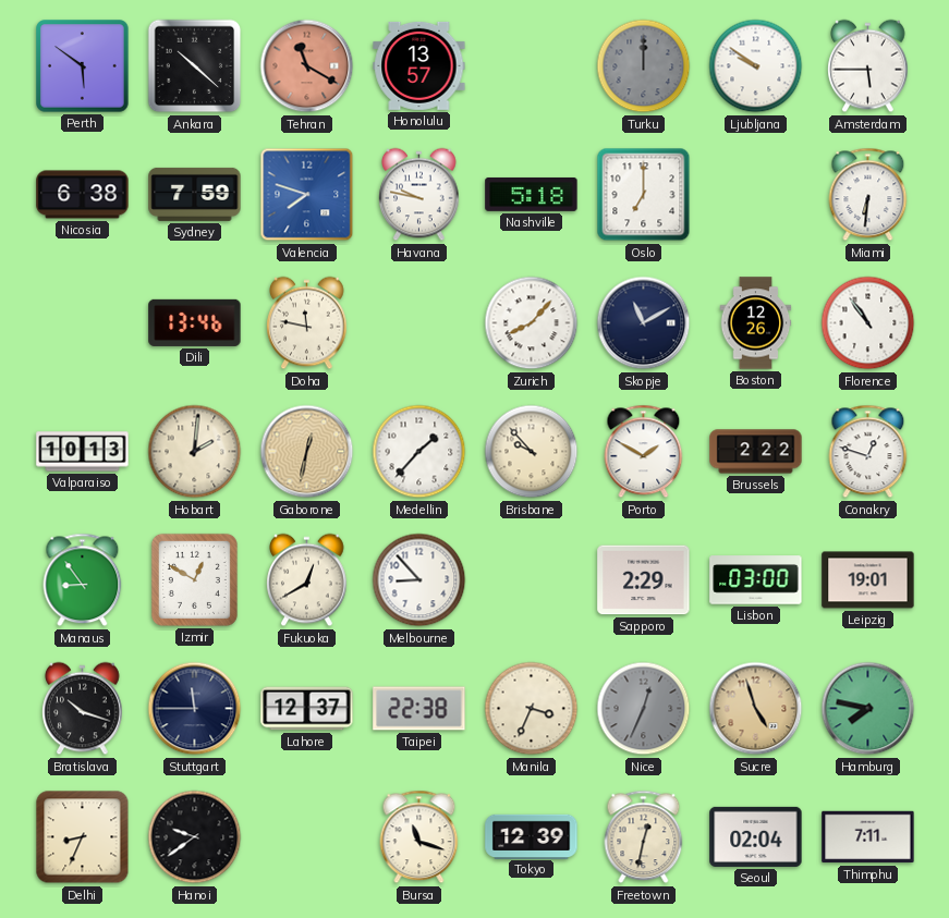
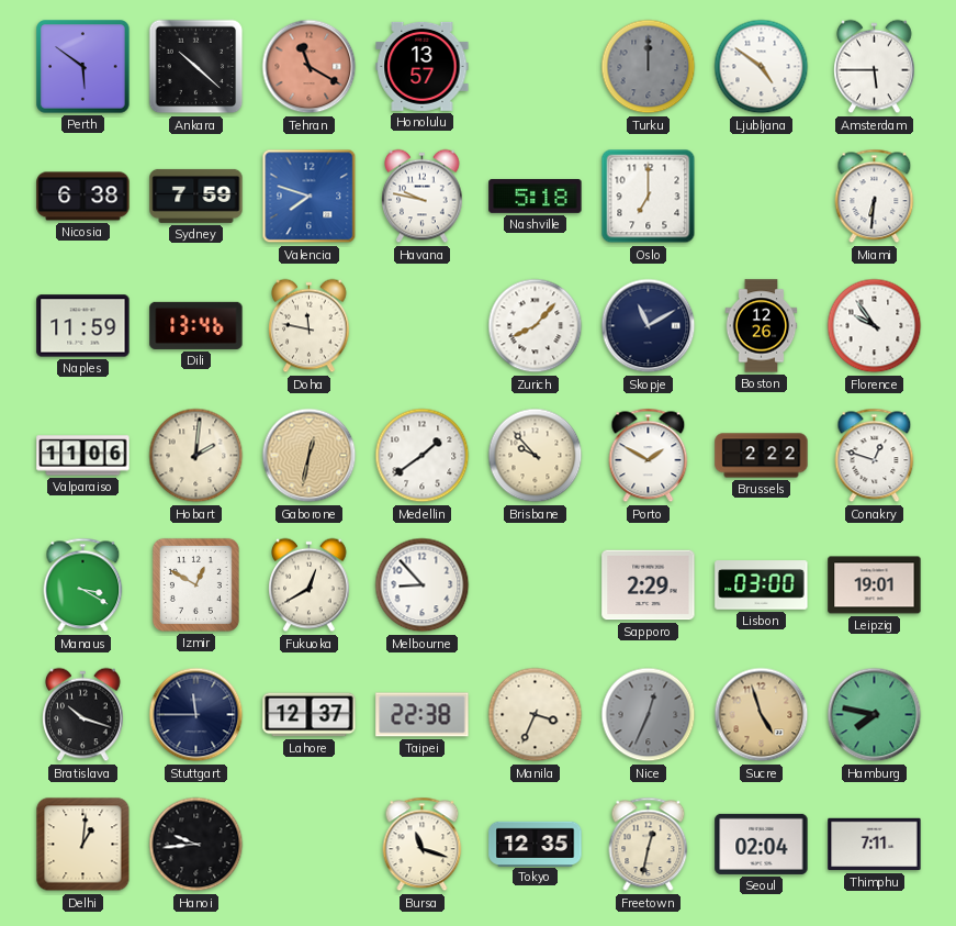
Ljubljana: 9:51 -> 4:51 (762, 67)
Naples: none -> 11:59 (83, 326)
Florence: 10:54 -> 9:54 (875, 326)
Valparaiso: 10:13 -> 11:06 (83, 456)
Medellin: 1:37 -> 1:39 (423, 456)
Manaus: 8:54 -> 3:20 (83, 585)
Delhi: 8:34 -> 1:01 (83, 845)
Hanoi: 9:39 -> 9:44 (196, 845)
Tokyo: 12:39 -> 12:35 (536, 844)
